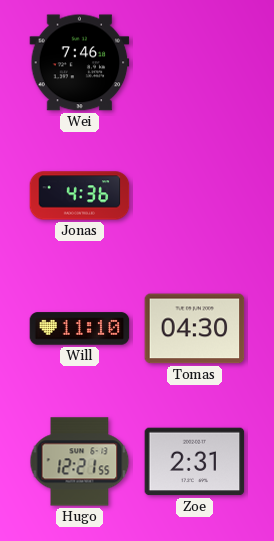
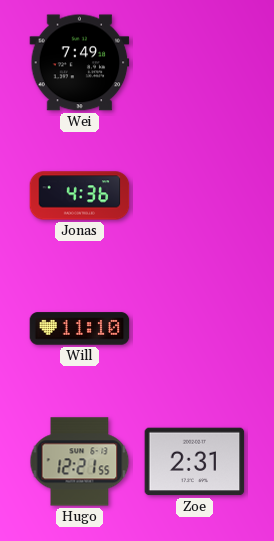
Wei: 7:46 -> 7:49 (80, 63)
Tomas: 04:30 -> none (195, 329)
